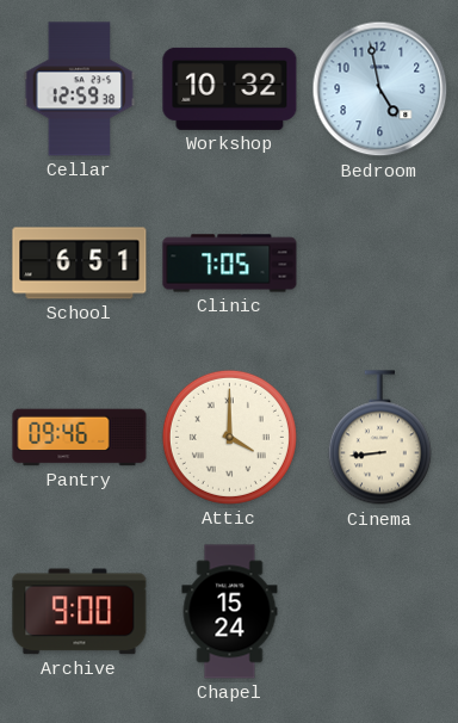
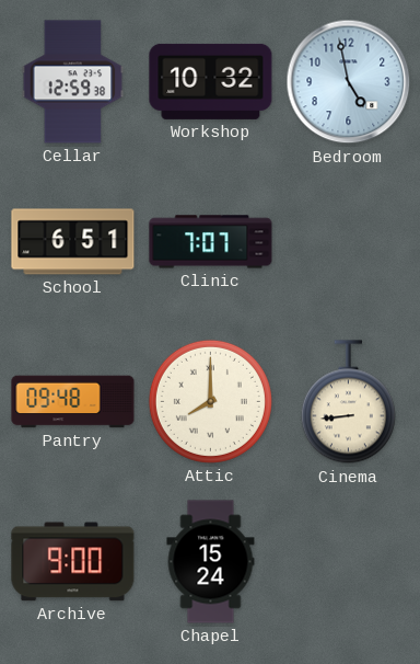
Clinic: 7:05 -> 7:07 (211, 242)
Pantry: 09:46 -> 09:48 (73, 402)
Attic: 4:00 -> 8:00 (210, 401)
